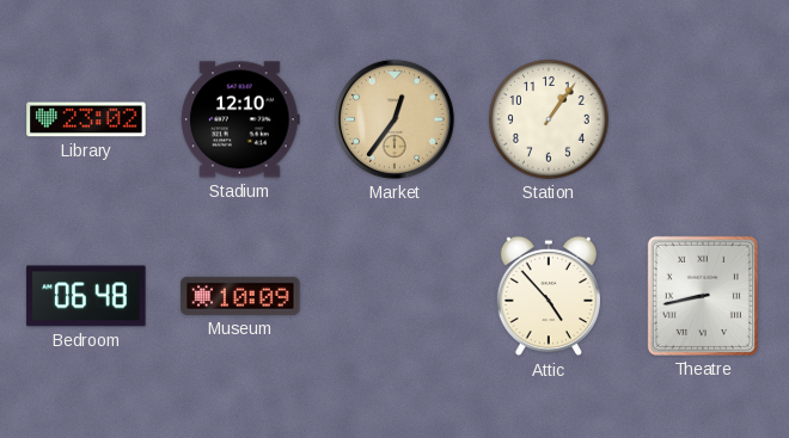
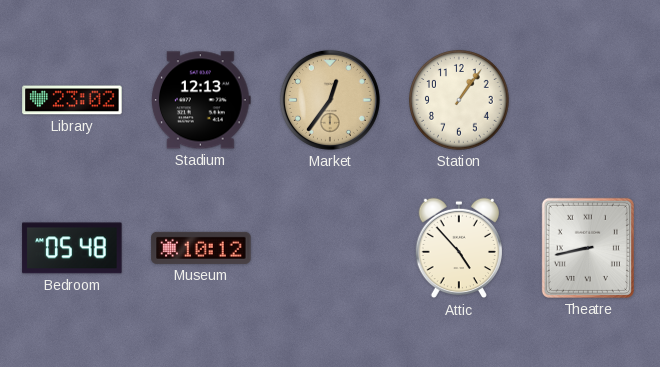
Stadium: 12:10 -> 12:13 (201, 100)
Bedroom: 06:48 -> 05:48 (72, 248)
Museum: 10:09 -> 10:12 (201, 248)
